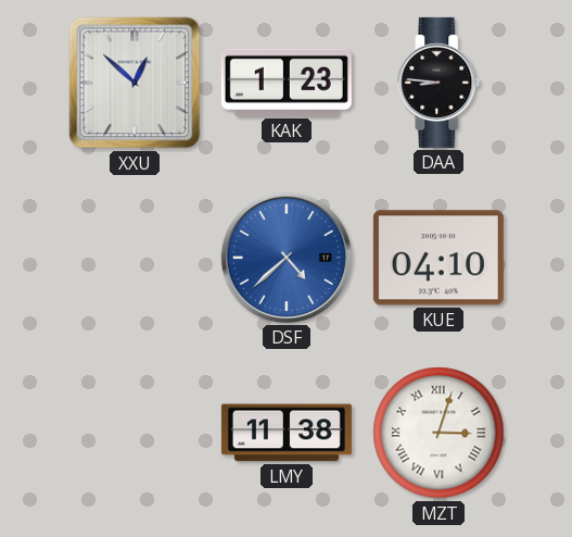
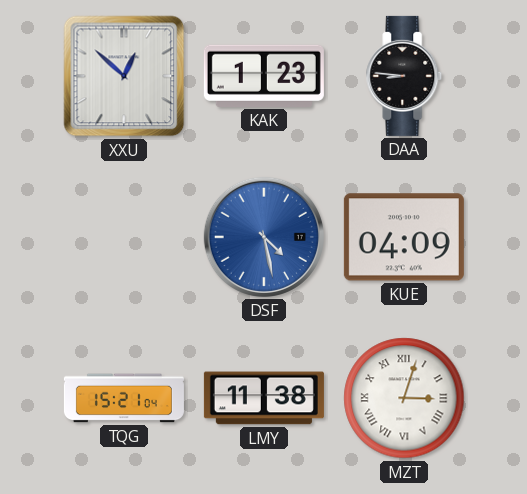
DSF: 4:38 -> 4:28 (264, 237)
KUE: 04:10 -> 04:09 (404, 237)
TQG: none -> 15:21 (124, 398)
